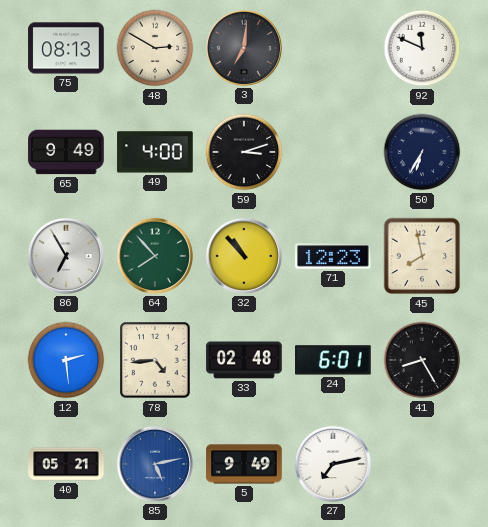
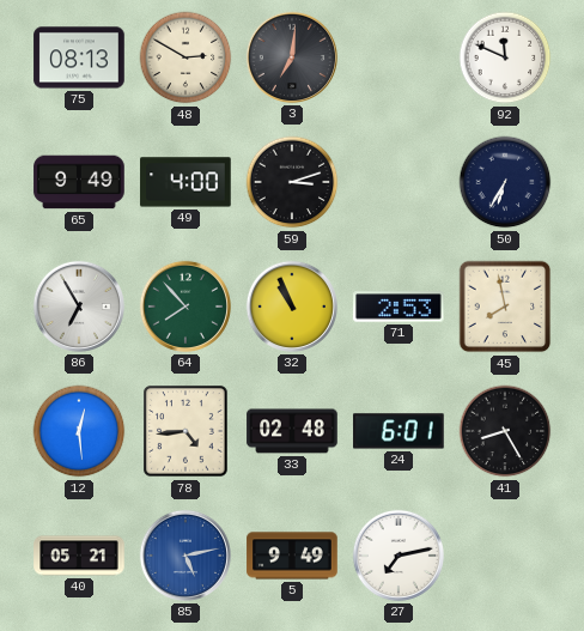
32: 10:53 -> 10:56 (292, 307)
71: 12:23 -> 2:53 (399, 307)
12: 2:29 -> 12:29 (79, 431)
